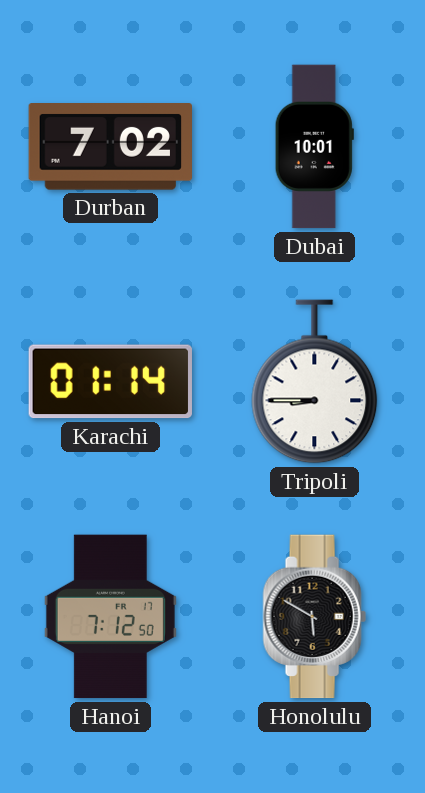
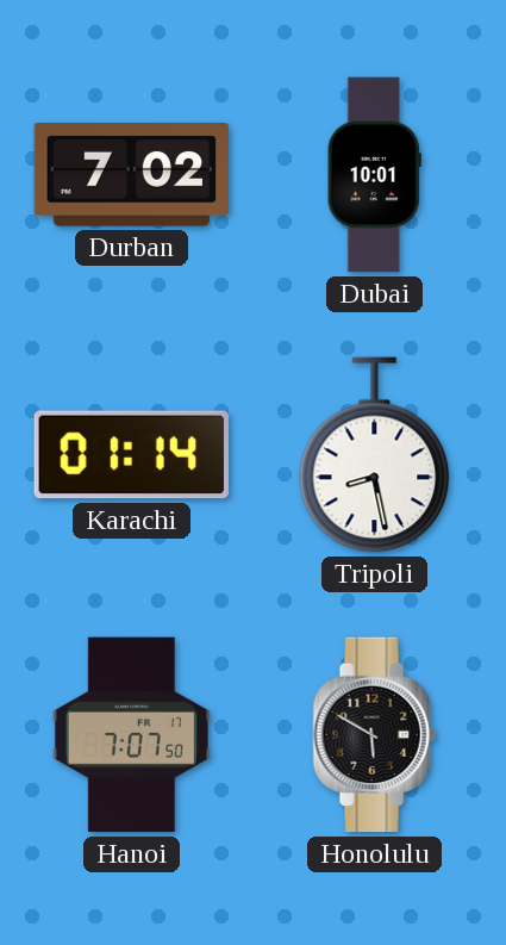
Tripoli: 8:45 -> 8:28 (375, 455)
Hanoi: 7:12 -> 7:07 (131, 735)
